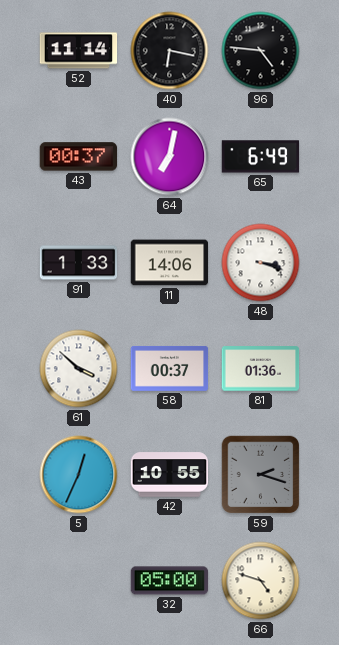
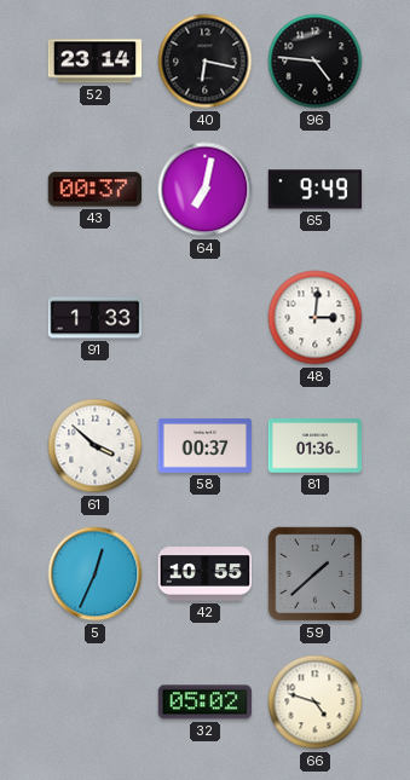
52: 11:14 -> 23:14 (96, 62)
65: 6:49 -> 9:49 (316, 190)
11: 14:06 -> none (170, 263)
48: 3:18 -> 3:01 (316, 318)
59: 2:18 -> 1:38 (316, 574)
32: 05:00 -> 05:02 (206, 703)
